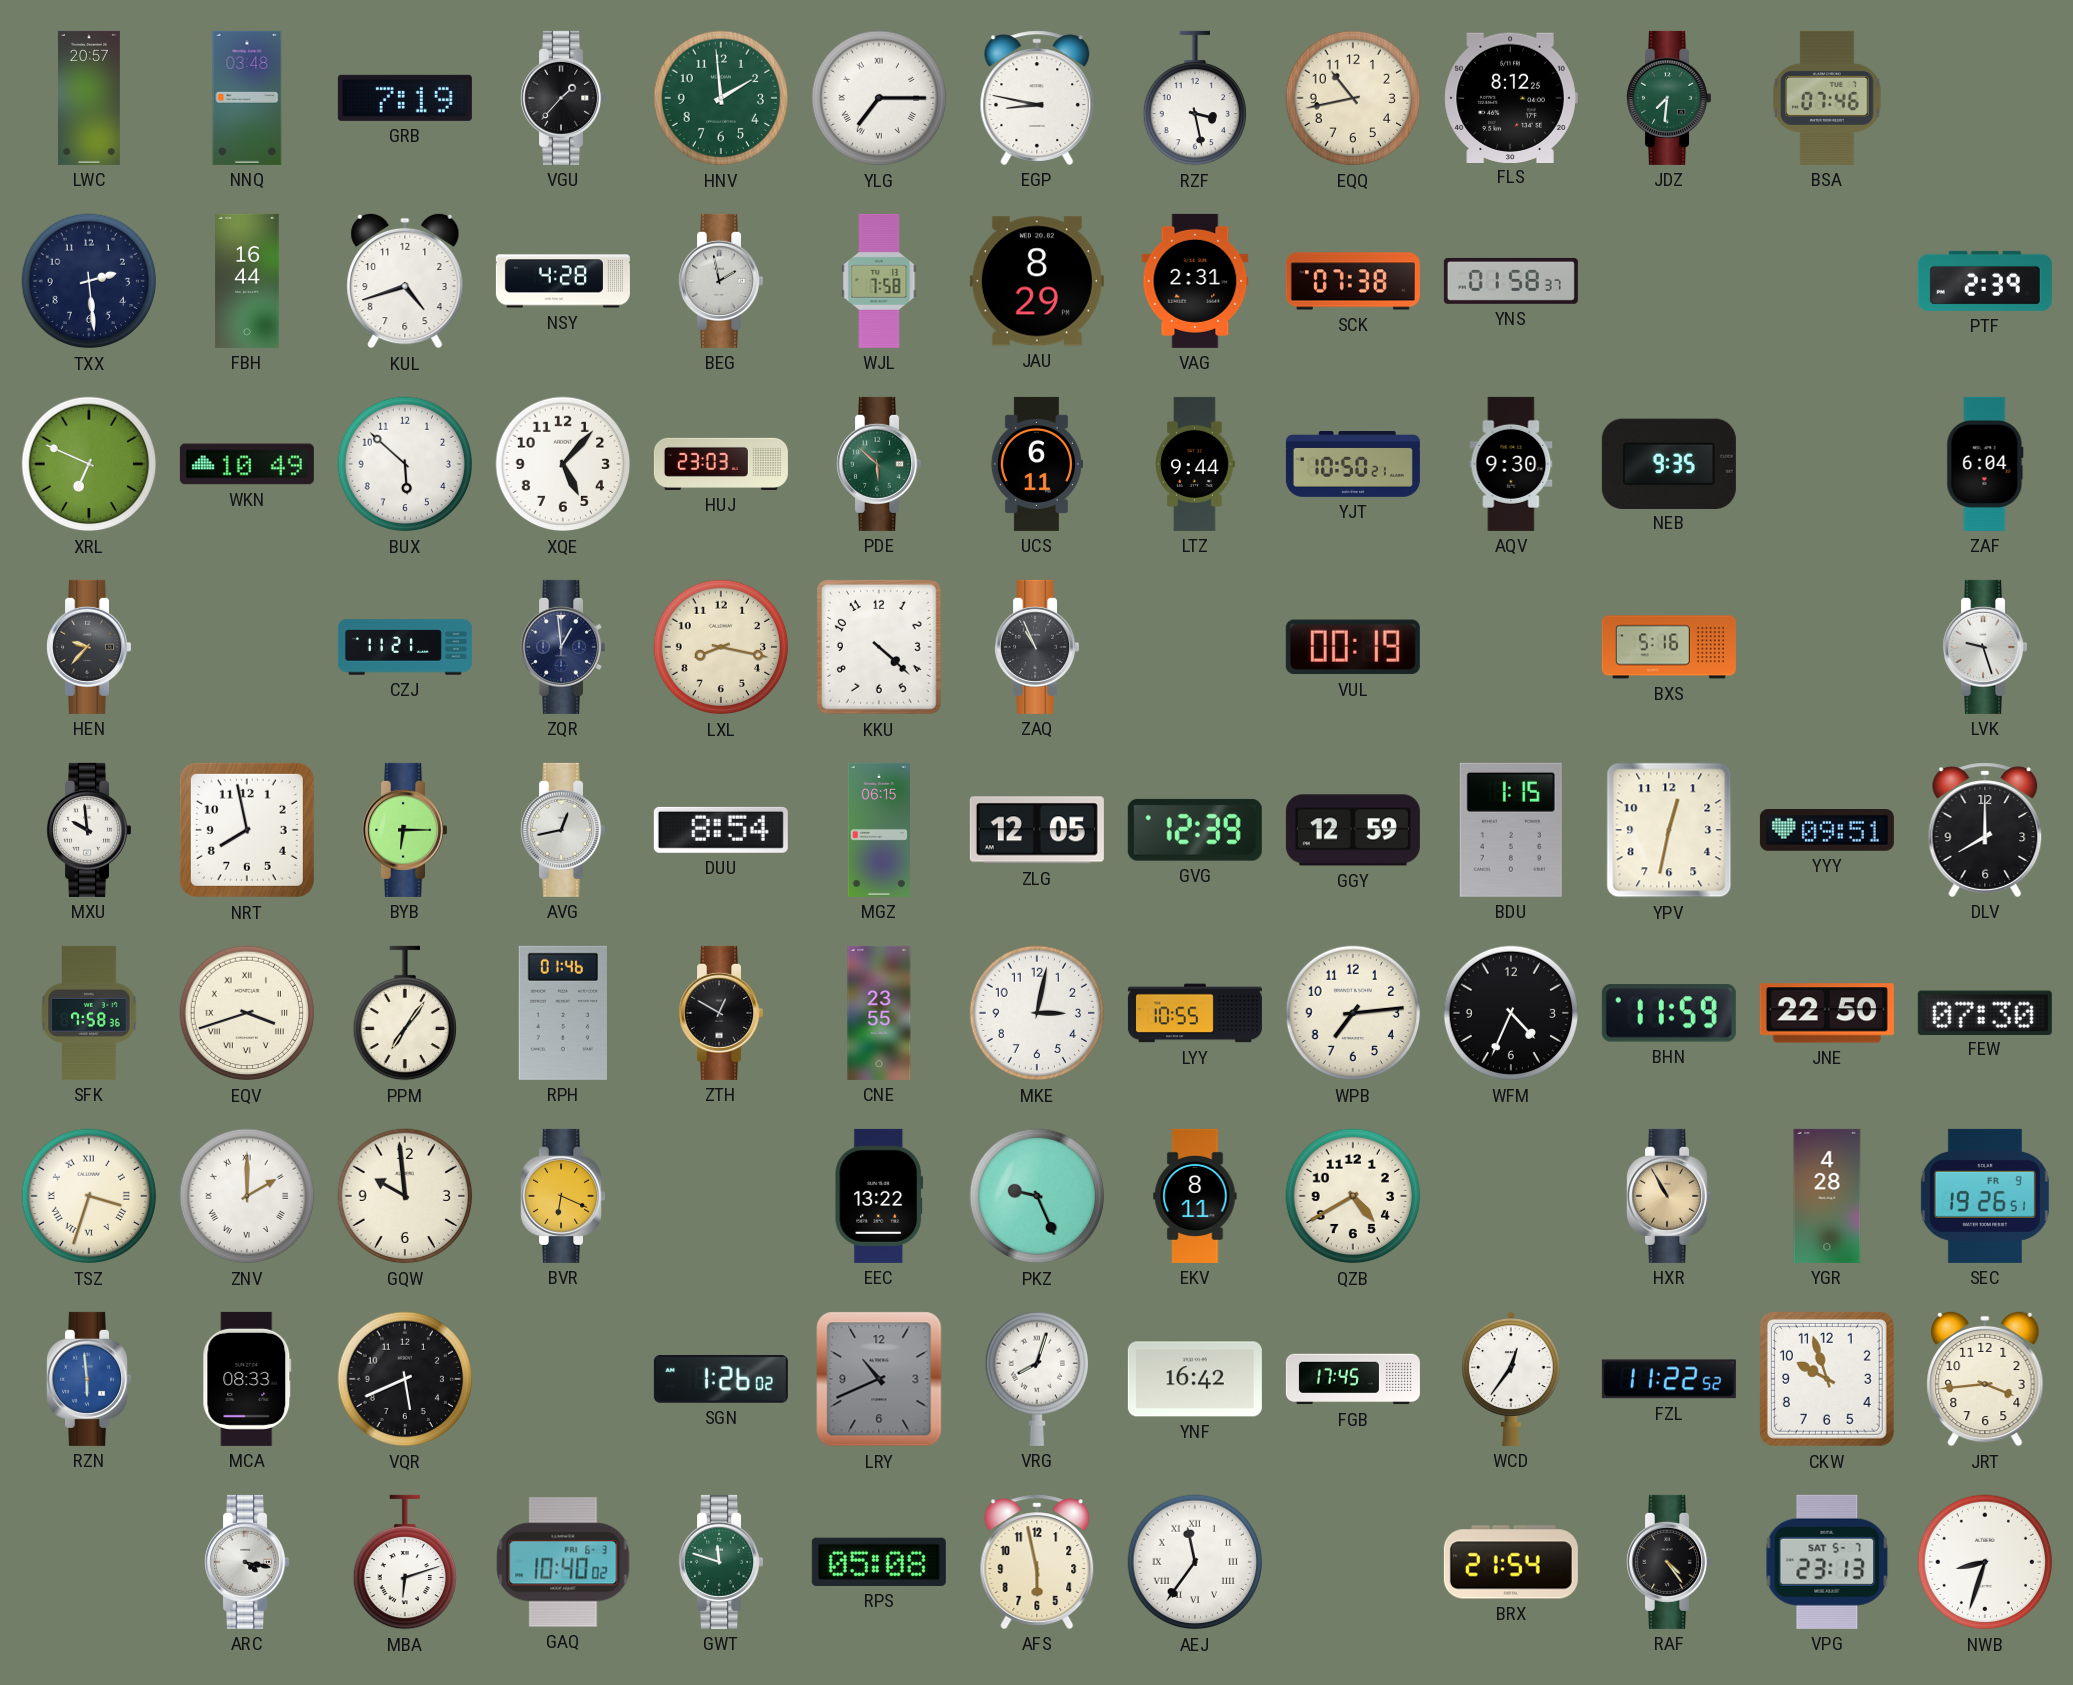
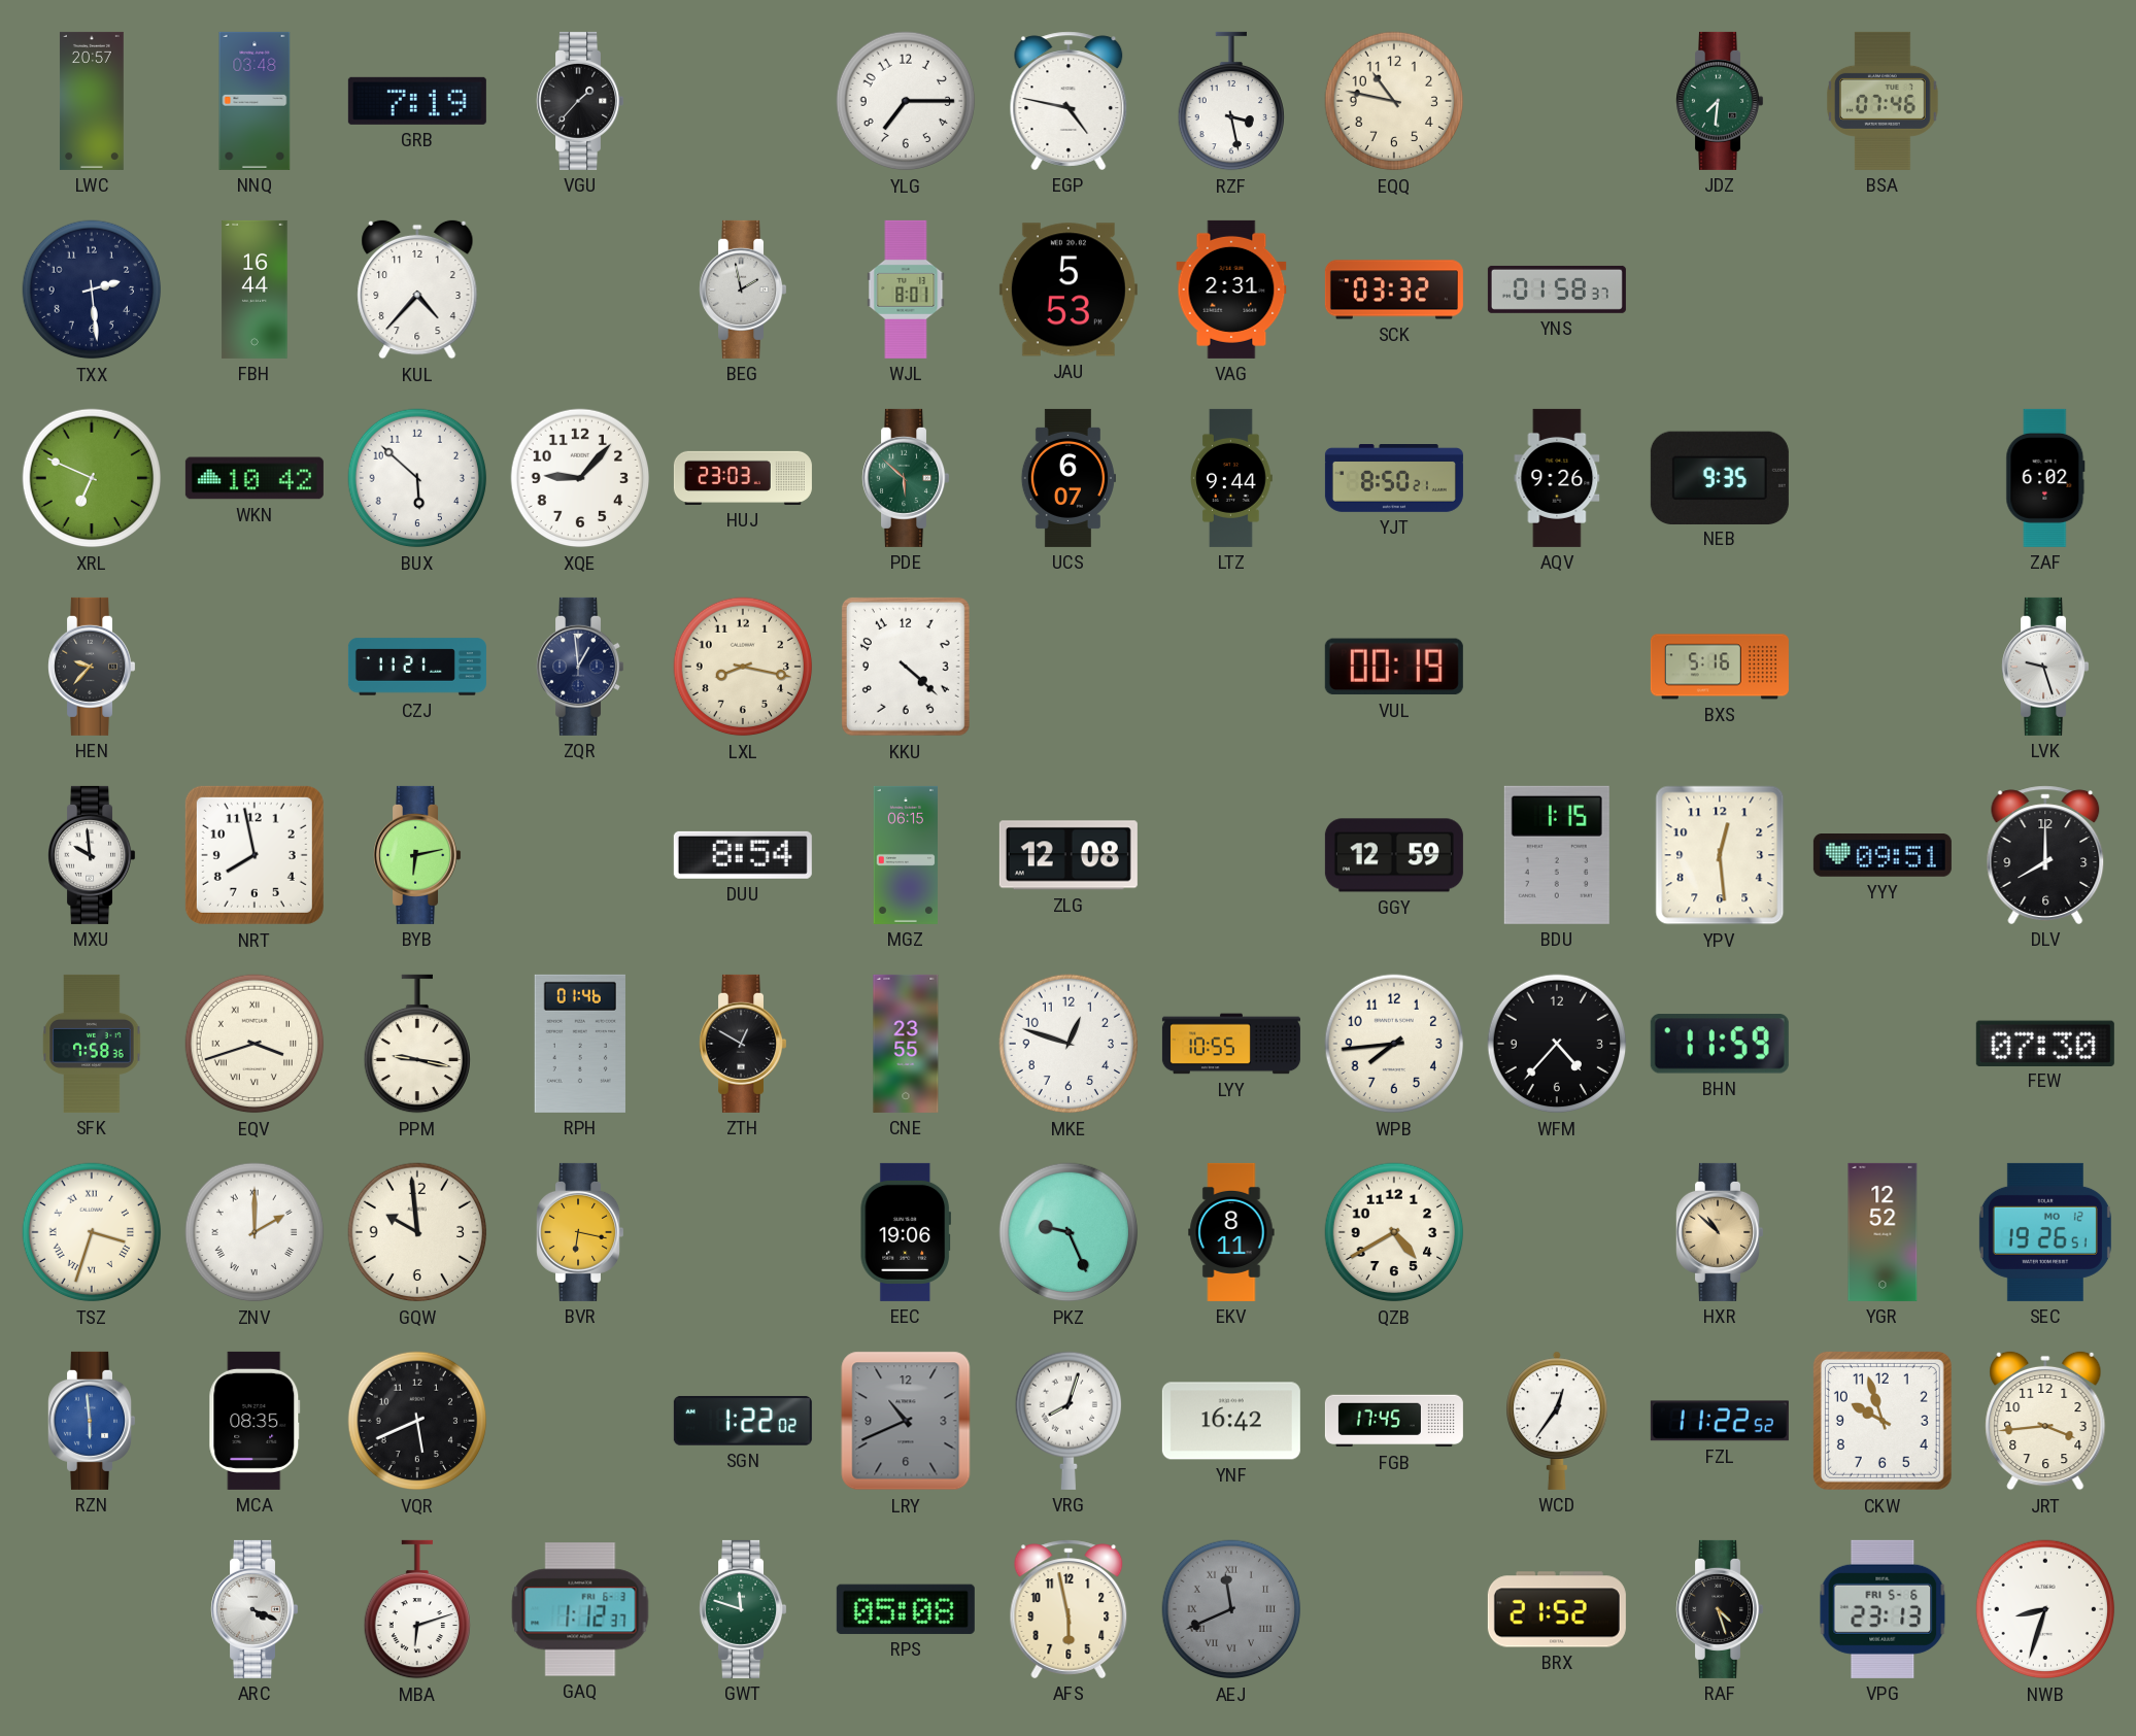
HNV: 1:59 -> none (721, 98)
YLG numerals: Roman -> Arabic (906, 101)
EGP: 8:47 -> 4:47 (1069, 101)
EQQ: 10:43 -> 10:47 (1394, 101)
FLS: 8:12 -> none (1511, 97)
KUL: 4:42 -> 4:37 (417, 290)
NSY: 4:28 -> none (563, 281)
WJL: 7:58 -> 8:01 (906, 290)
JAU: 8:29 -> 5:53 (1069, 290)
SCK: 07:38 -> 03:32 (1394, 290)
PTF: 2:39 -> none (1985, 281)
WKN: 10:49 -> 10:42 (255, 478)
XQE: 5:07 -> 9:07 (580, 478)
UCS: 6:11 -> 6:07 (1069, 478)
YJT: 10:50 -> 8:50 (1394, 479)
AQV: 9:30 -> 9:26 (1557, 478)
ZAF: 6:04 -> 6:02 (2045, 478)
ZAQ: 10:56 -> none (1037, 647)
BYB: 6:15 -> 6:13 (417, 855)
AVG: 12:43 -> none (563, 830)
ZLG: 12:05 -> 12:08 (1069, 855)
GVG: 12:39 -> none (1195, 830)
YPV: 12:32 -> 12:29 (1720, 855)
PPM: 7:06 -> 9:17 (416, 1044)
MKE: 3:02 -> 12:48 (1069, 1044)
WPB: 7:14 -> 7:44 (1394, 1044)
WFM: 4:34 -> 4:37 (1557, 1044)
JNE: 22:50 -> none (1827, 1013)
BVR: 6:19 -> 6:17 (580, 1232)
EEC: 13:22 -> 19:06 (905, 1232)
HXR: 10:55 -> 10:52 (1720, 1232)
YGR: 4:28 -> 12:52 (1883, 1232)
SEC date: FR 9 -> MO 12 (2045, 1232)
MCA: 08:33 -> 08:35 (255, 1421)
SGN: 1:26 -> 1:22 (743, 1421)
ARC: 4:17 -> 4:19 (255, 1609)
GAQ: 10:40 -> 1:12 (580, 1609)
AEJ: 11:36 -> 11:41 (1231, 1609)
AEJ dial: white -> grey (1231, 1609)
BRX: 21:54 -> 21:52 (1557, 1609)
RAF: 4:24 -> 4:27 (1720, 1609)
VPG date: SAT 5-7 -> FRI 5-6 (1883, 1609)
